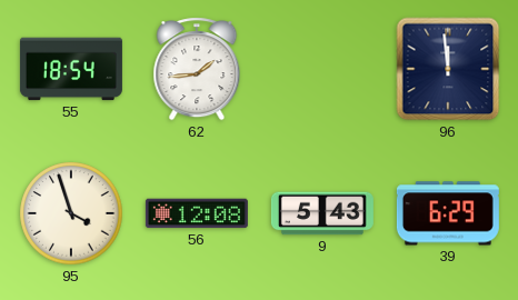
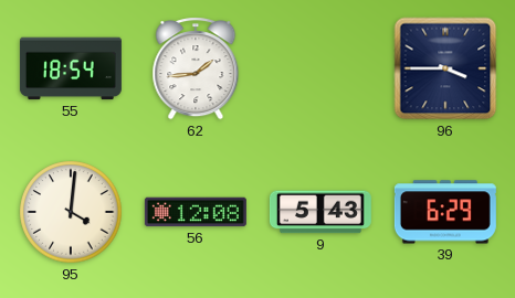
96: 11:59 -> 3:45 (445, 68)
95: 3:57 -> 4:01 (71, 212)
